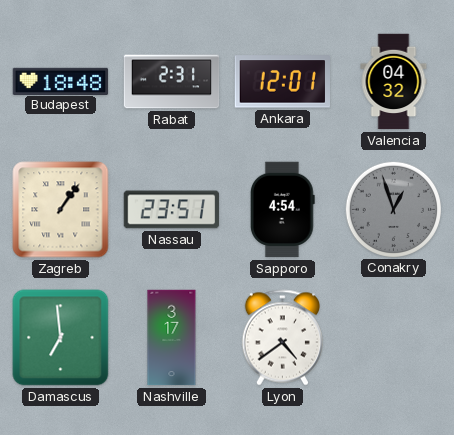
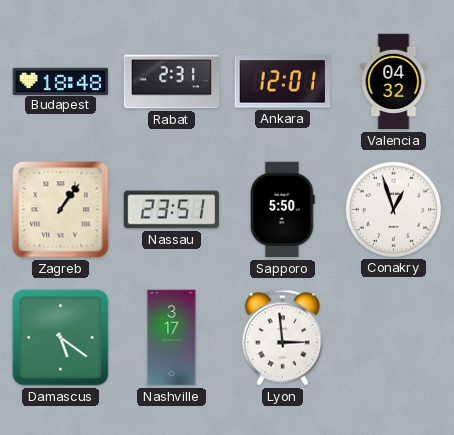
Sapporo: 4:54 -> 5:50 (283, 210)
Conakry dial: grey -> white (393, 209)
Damascus: 6:59 -> 5:21 (61, 338)
Lyon: 4:39 -> 2:59 (282, 338)
